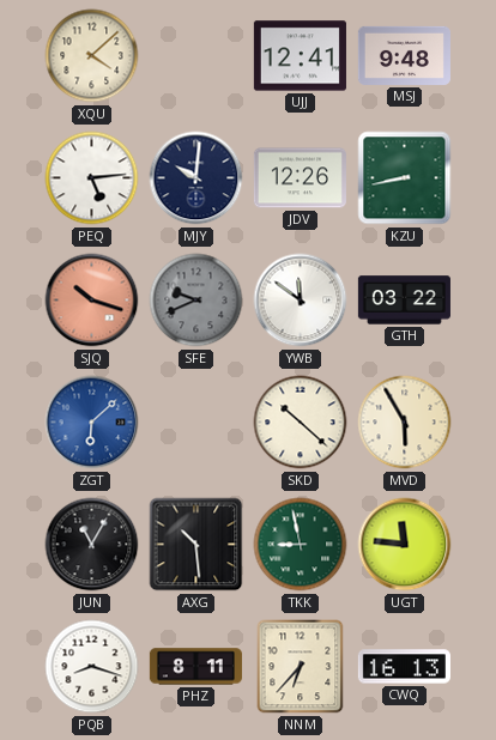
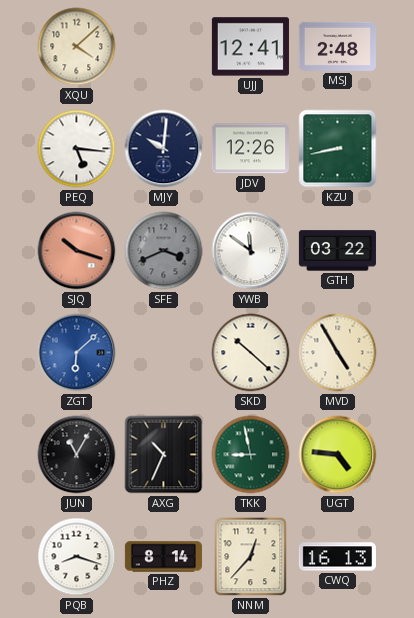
MSJ: 9:48 -> 2:48 (337, 46)
PEQ: 5:14 -> 5:16 (77, 149)
SFE: 9:41 -> 3:41 (164, 251)
MVD: 5:55 -> 4:55 (338, 353)
AXG: 10:29 -> 10:34 (164, 455)
UGT: 11:46 -> 4:46 (338, 455)
PHZ: 8:11 -> 8:14 (163, 557)
NNM: 6:37 -> 12:37 (251, 557)
